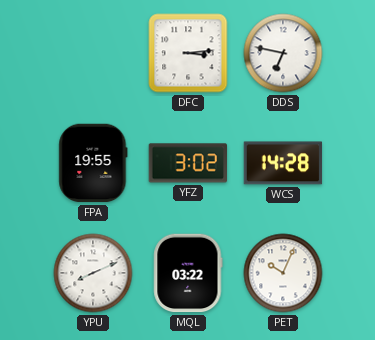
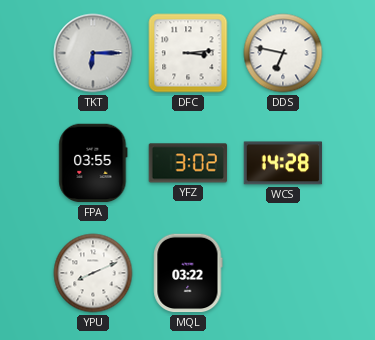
TKT: none -> 6:15 (93, 53)
FPA: 19:55 -> 03:55 (93, 163)
PET: 10:04 -> none (283, 273)
